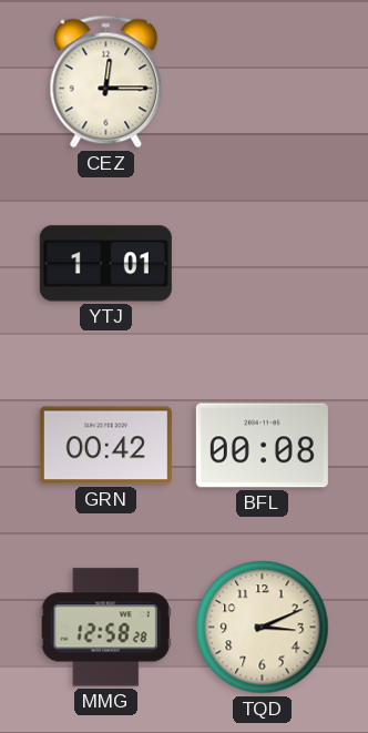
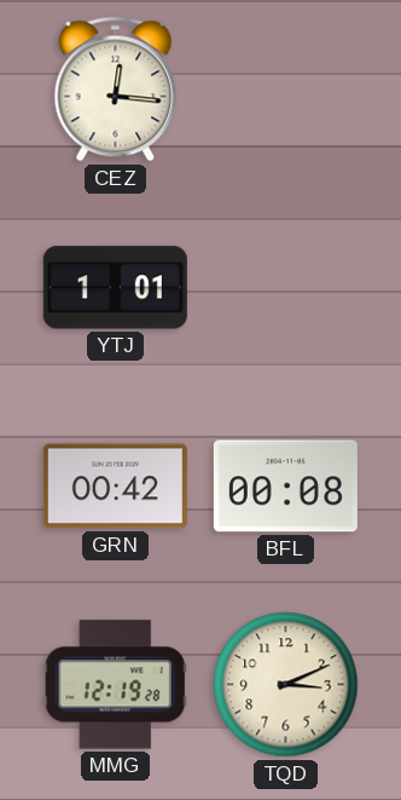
CEZ: 12:15 -> 12:16 (116, 90)
MMG: 12:58 -> 12:19 (115, 685)
